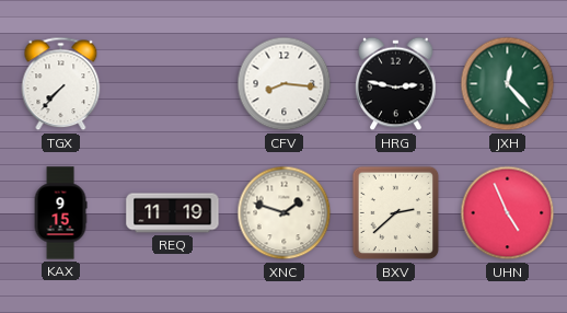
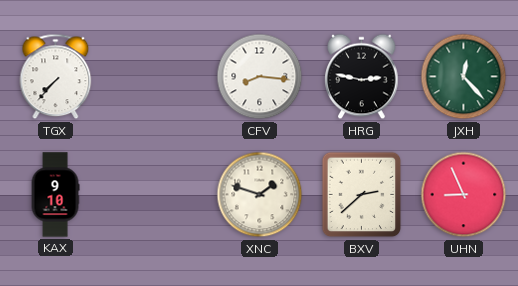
KAX: 9:15 -> 9:10 (55, 195)
REQ: 11:19 -> none (173, 213)
UHN: 4:56 -> 8:56 (464, 195)
